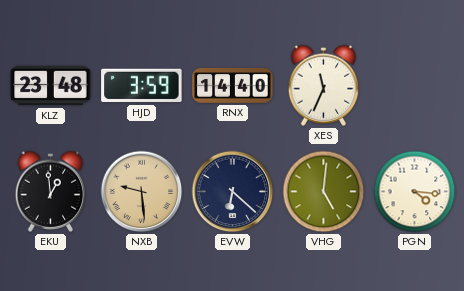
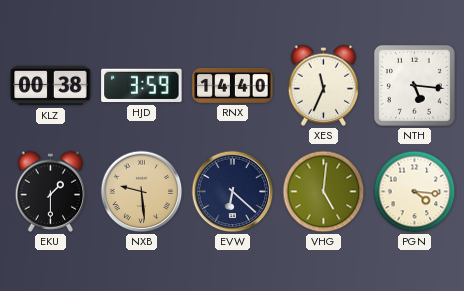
KLZ: 23:48 -> 00:38 (51, 86)
NTH: none -> 5:16 (414, 85)
EKU: 12:59 -> 1:30 (51, 191)
